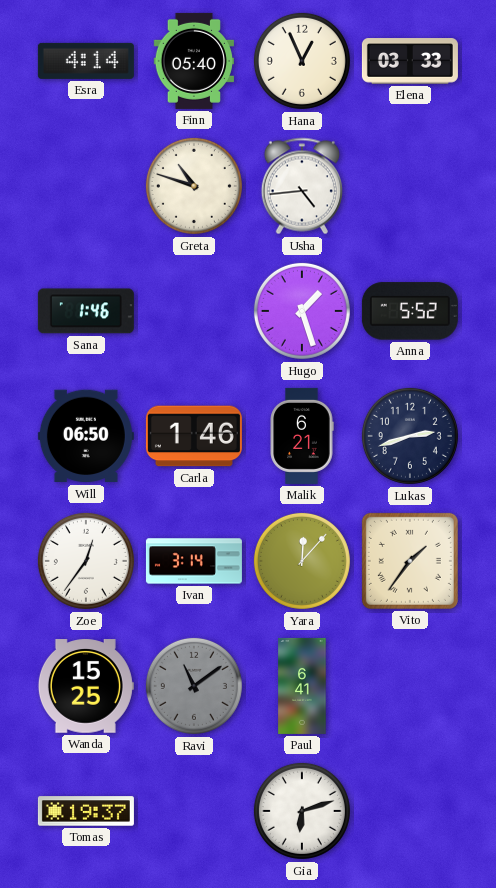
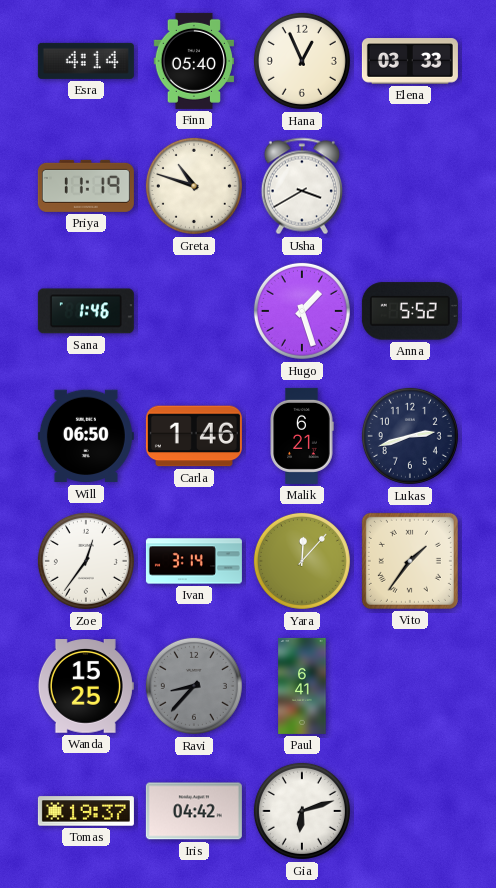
Priya: none -> 11:19 (86, 186)
Usha: 4:44 -> 3:40 (302, 186)
Ravi: 11:09 -> 8:37 (194, 686)
Iris: none -> 04:42 (194, 811)
